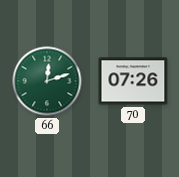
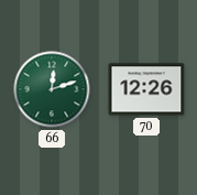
70: 07:26 -> 12:26 (146, 89)
